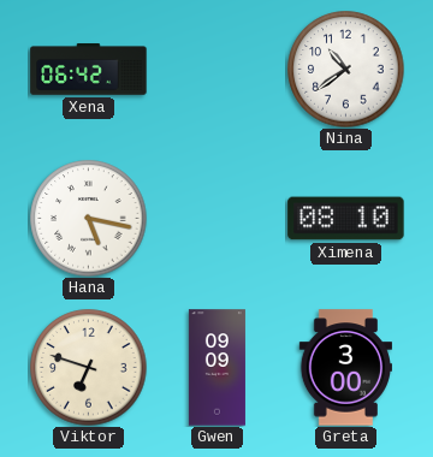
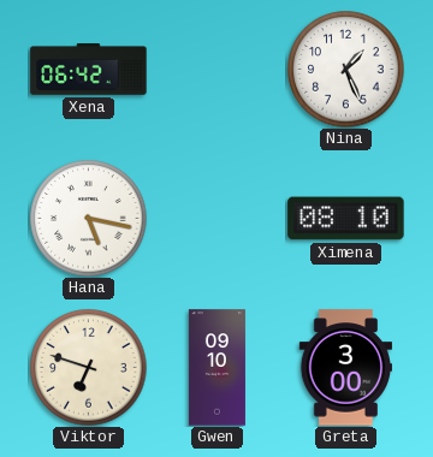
Nina: 10:39 -> 1:26 (346, 70)
Gwen: 09:09 -> 09:10 (216, 368)
